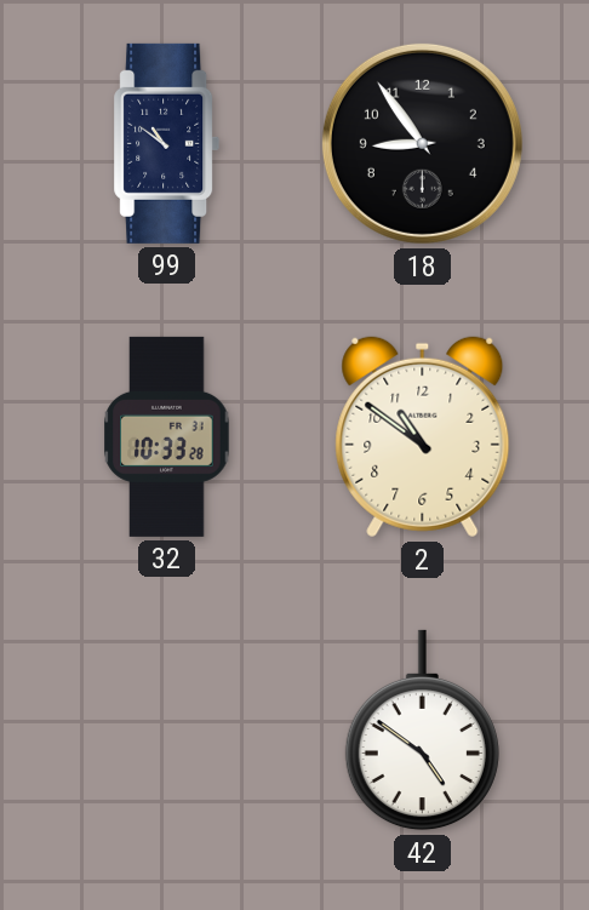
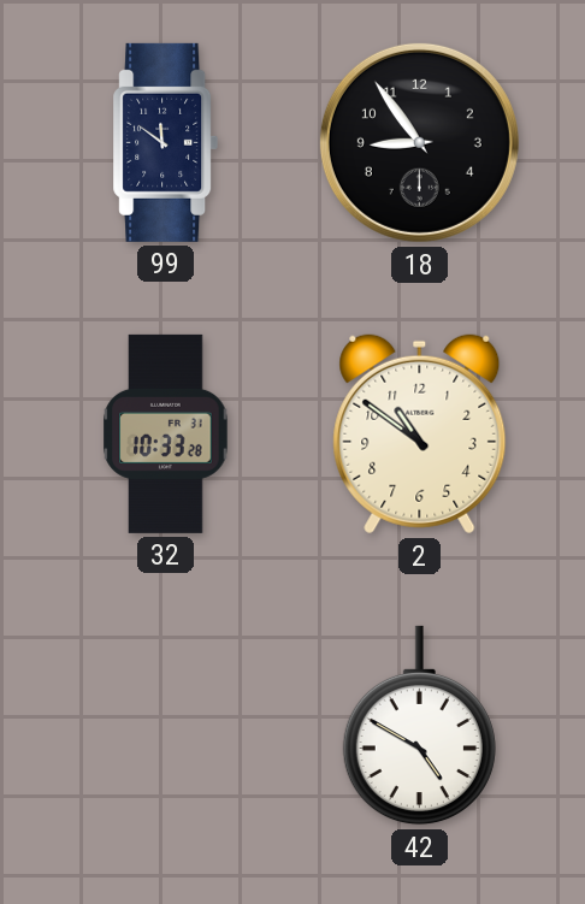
99: 10:51 -> 11:51 (166, 142)
42: 4:51 -> 4:50 (419, 726)
